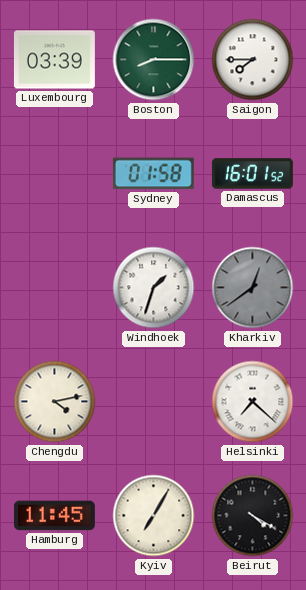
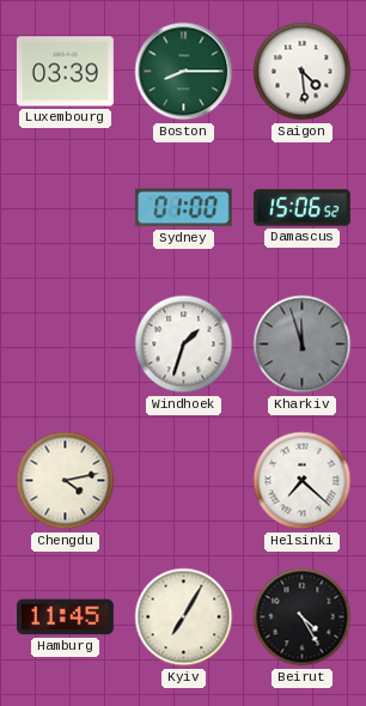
Saigon: 7:45 -> 4:29 (303, 72)
Sydney: 01:58 -> 01:00 (183, 208)
Damascus: 16:01 -> 15:06 (301, 208)
Kharkiv: 12:39 -> 11:57 (303, 345)
Beirut: 4:20 -> 4:25 (303, 617)
